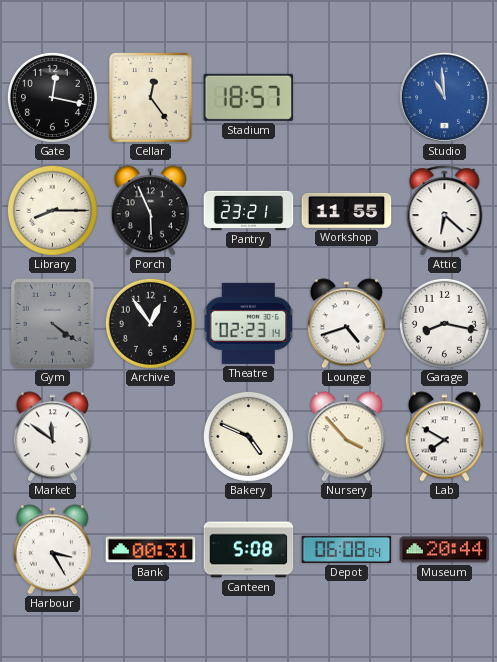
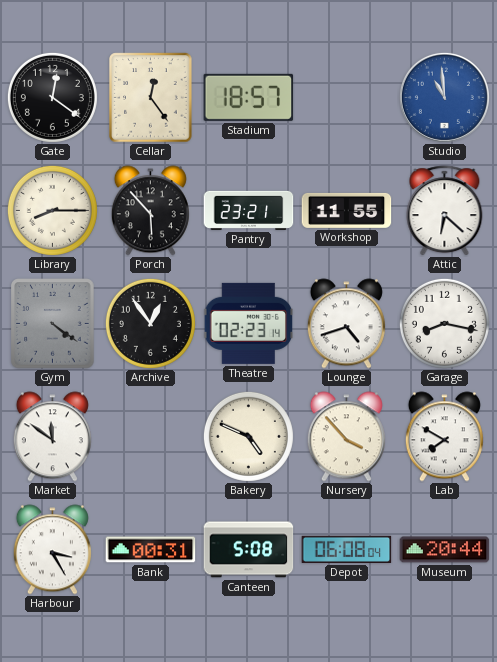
Gate: 12:17 -> 12:21 (52, 97)
Porch: 5:56 -> 5:53 (150, 211)
